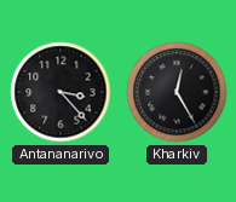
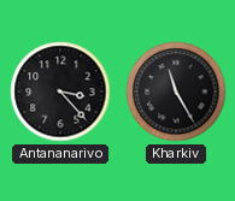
Kharkiv: 12:25 -> 11:25 (176, 91)
